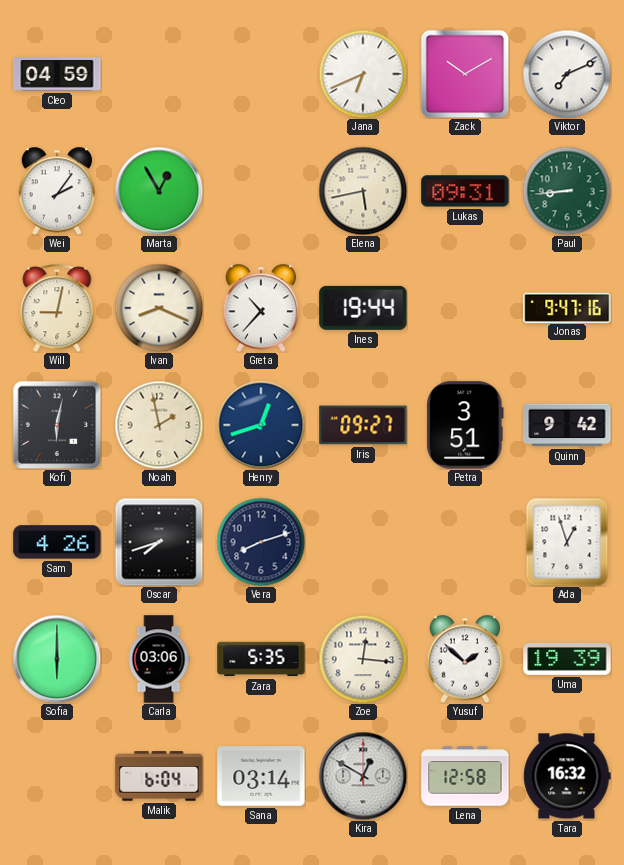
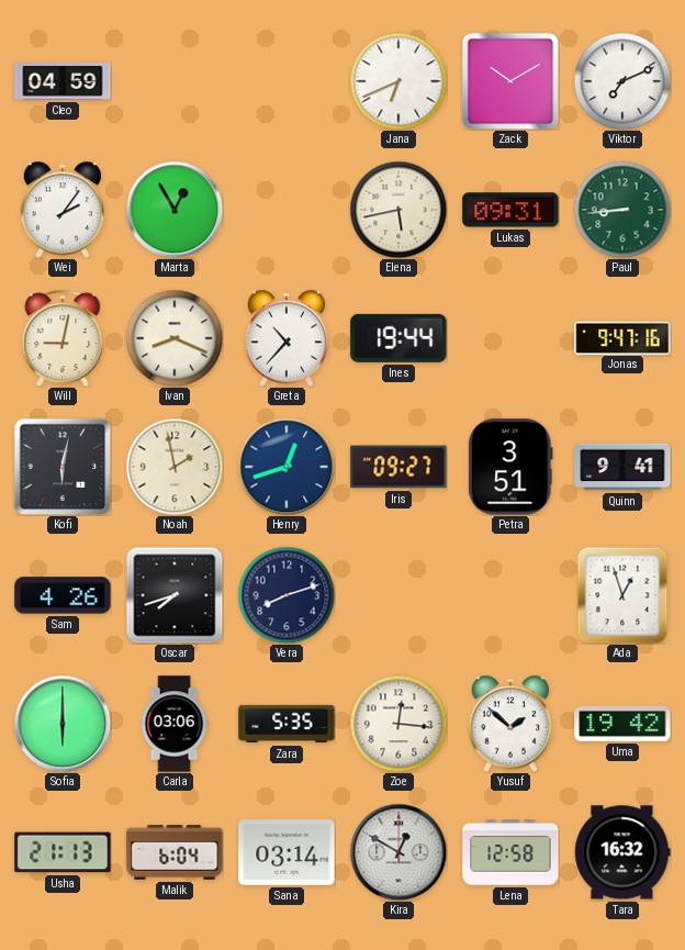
Quinn: 9:42 -> 9:41 (622, 467)
Uma: 19:39 -> 19:42 (622, 724)
Usha: none -> 21:13 (63, 852)
